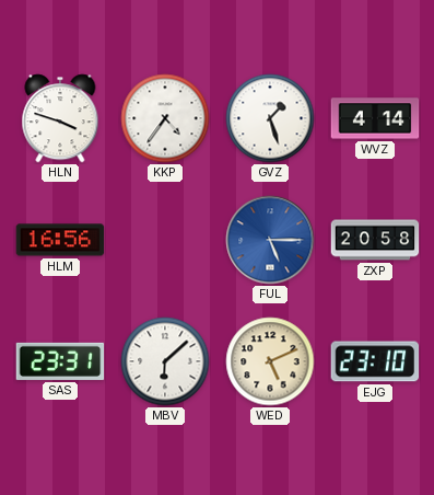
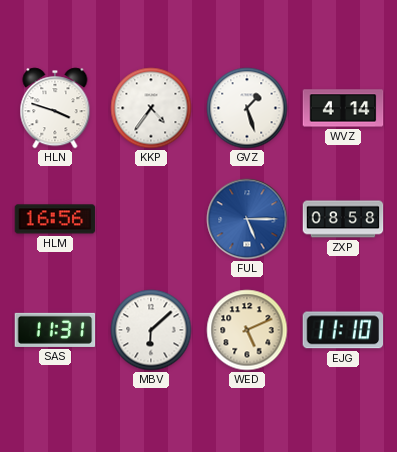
ZXP: 20:58 -> 08:58 (343, 219)
SAS: 23:31 -> 11:31 (55, 330)
EJG: 23:10 -> 11:10 (343, 330)
